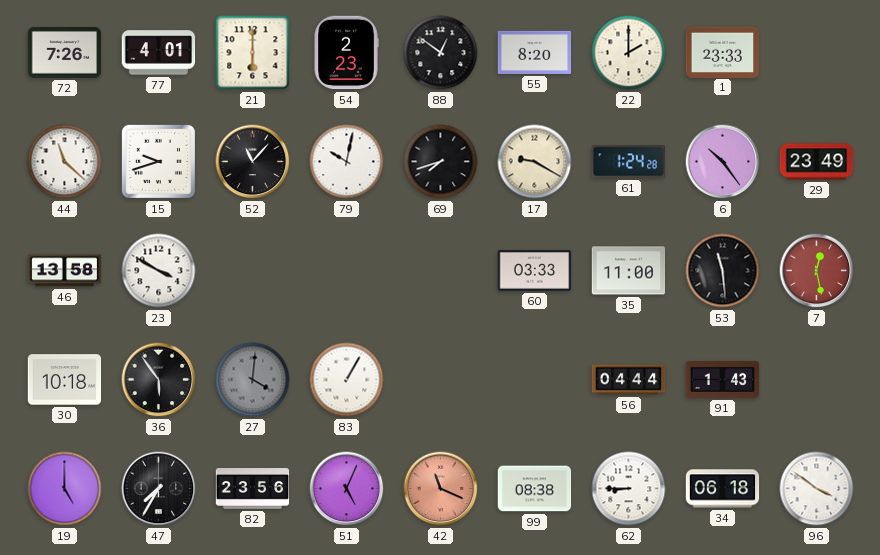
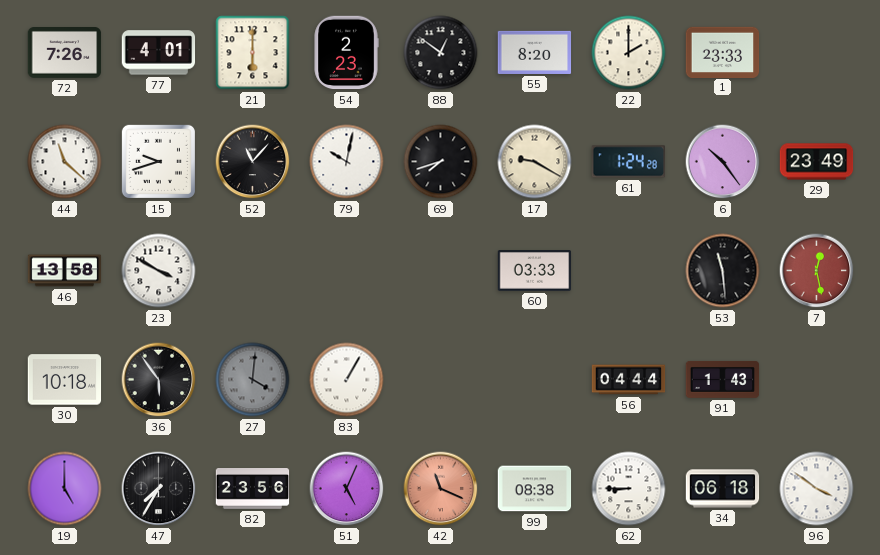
35: 11:00 -> none (629, 271)
